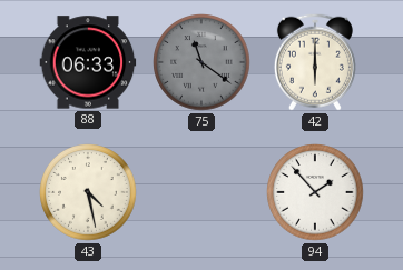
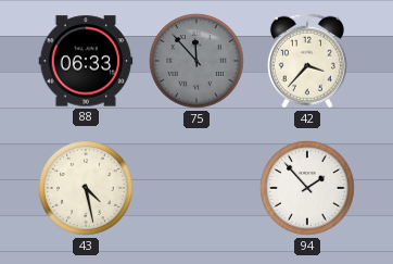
75: 11:21 -> 11:53 (196, 61)
42: 6:00 -> 3:37 (307, 61)
